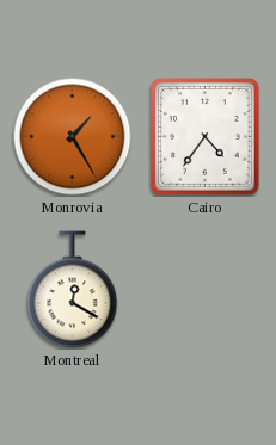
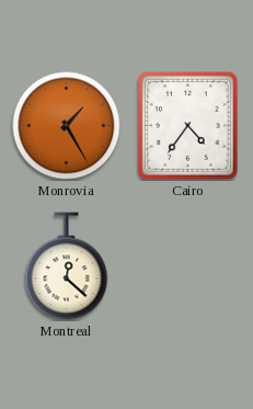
Montreal: 12:20 -> 12:22 (67, 266)
